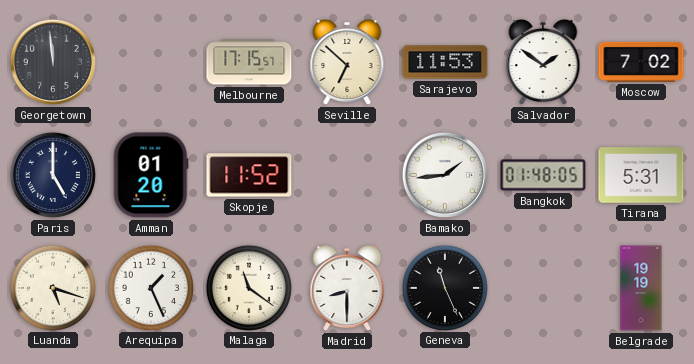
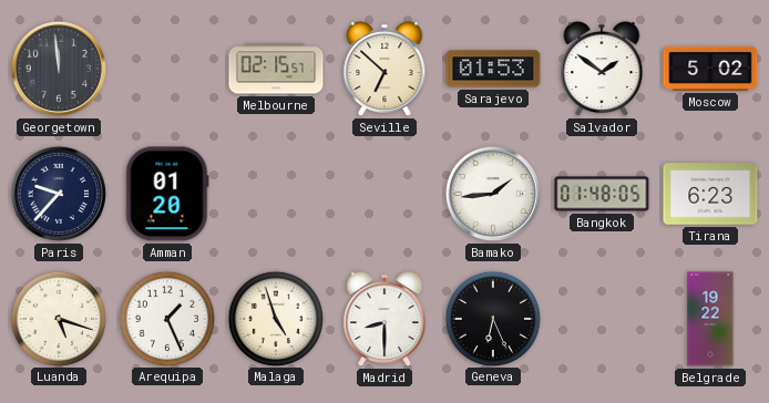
Melbourne: 17:15 -> 02:15 (276, 69)
Sarajevo: 11:53 -> 01:53 (493, 69)
Moscow: 7:02 -> 5:02 (710, 69)
Paris: 5:00 -> 9:37 (59, 194)
Skopje: 11:52 -> none (249, 175)
Tirana: 5:31 -> 6:23 (710, 194)
Malaga: 11:21 -> 4:57 (275, 318)
Geneva: 11:26 -> 6:26 (492, 318)
Belgrade: 19:19 -> 19:22 (710, 319)
